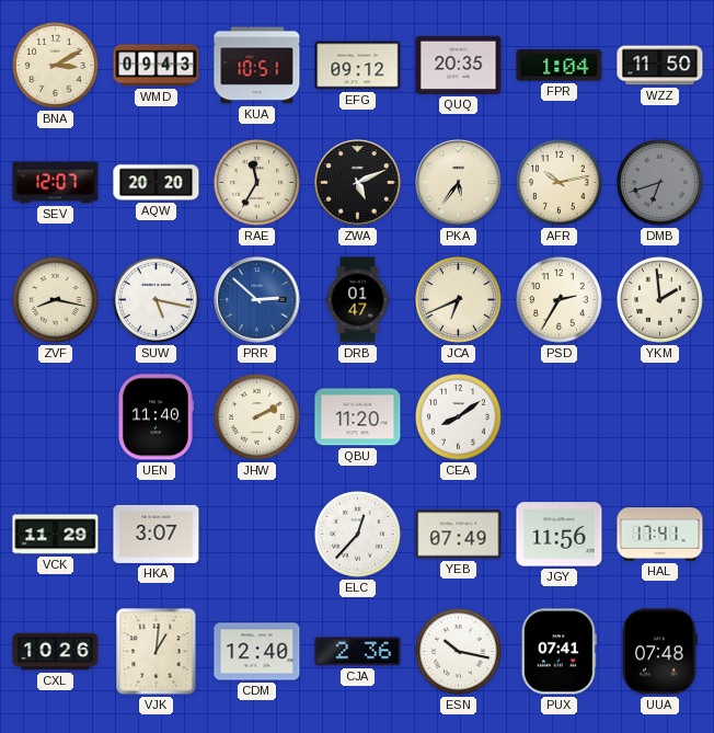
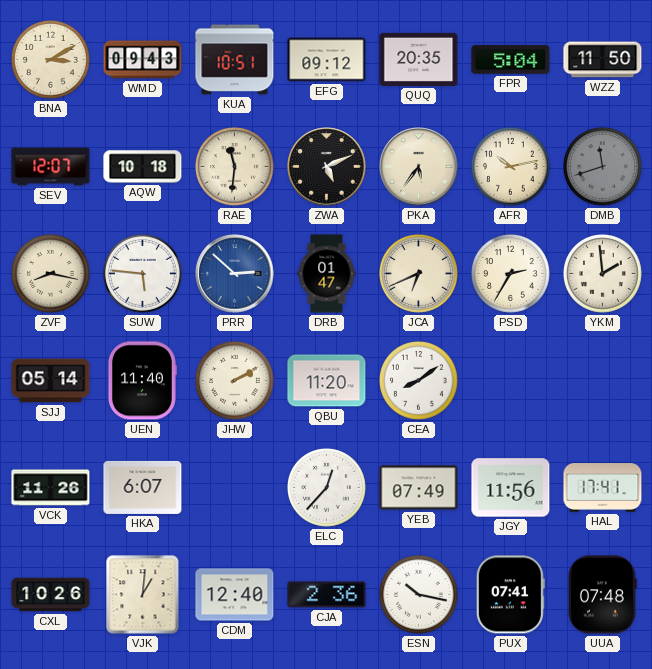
FPR: 1:04 -> 5:04 (511, 60)
AQW: 20:20 -> 10:18 (143, 167)
RAE: 11:35 -> 11:31 (235, 167)
DMB: 6:42 -> 11:42 (603, 167)
SUW: 5:17 -> 5:46 (143, 274)
SJJ: none -> 05:14 (51, 381)
VCK: 11:29 -> 11:26 (51, 488)
HKA: 3:07 -> 6:07 (143, 487)
